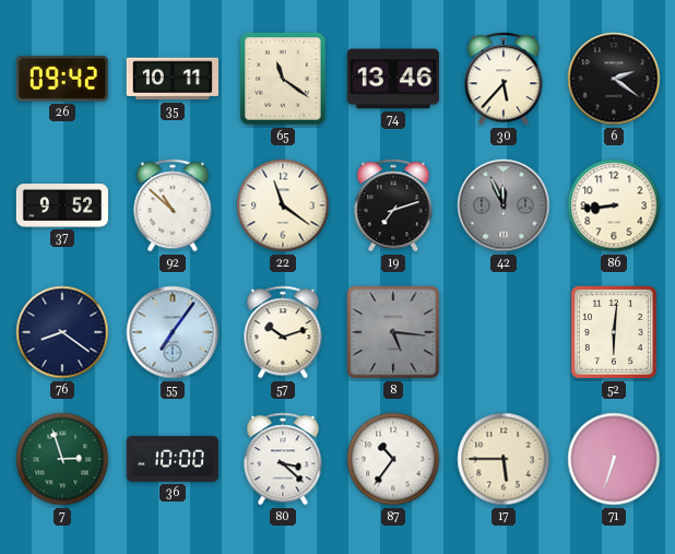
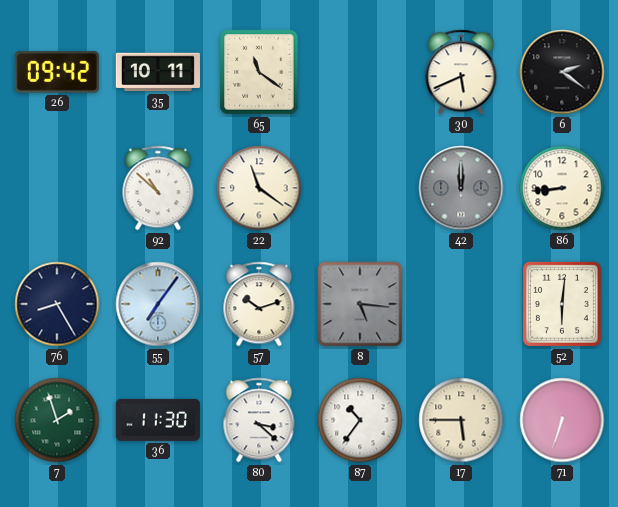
74: 13:46 -> none (393, 79)
30: 5:37 -> 5:41 (461, 72)
37: 9:52 -> none (62, 205)
19: 7:12 -> none (393, 205)
42: 11:56 -> 12:00 (461, 188)
76: 8:21 -> 8:25 (57, 304)
7: 2:57 -> 1:57 (57, 420)
36: 10:00 -> 11:30 (158, 420)
